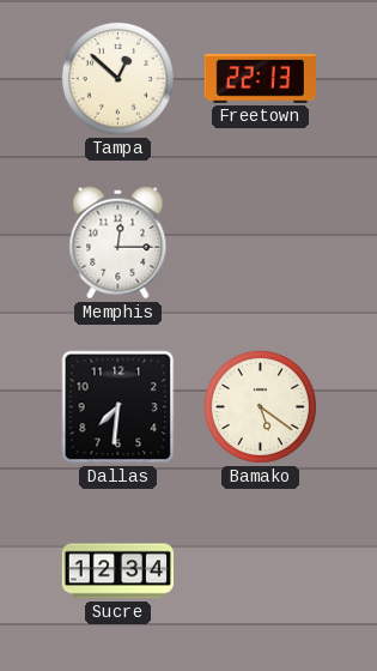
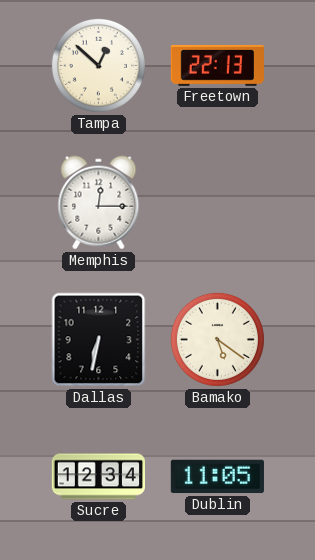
Dallas: 7:31 -> 6:32 (99, 340)
Dublin: none -> 11:05 (217, 477)
